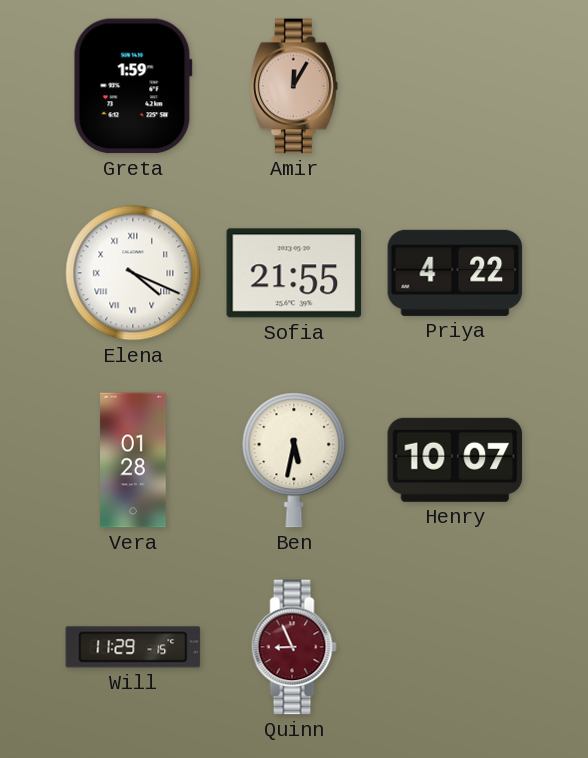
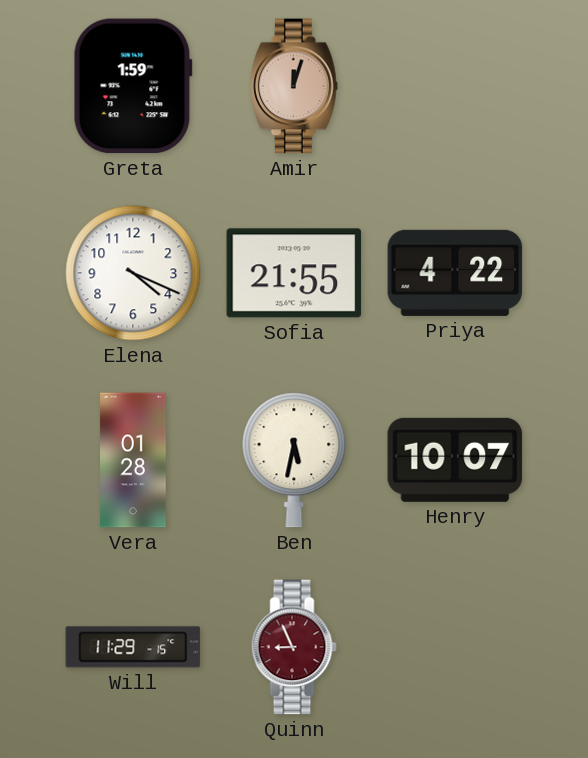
Amir: 12:05 -> 12:03 (295, 86)
Elena numerals: Roman -> Arabic (133, 273)
